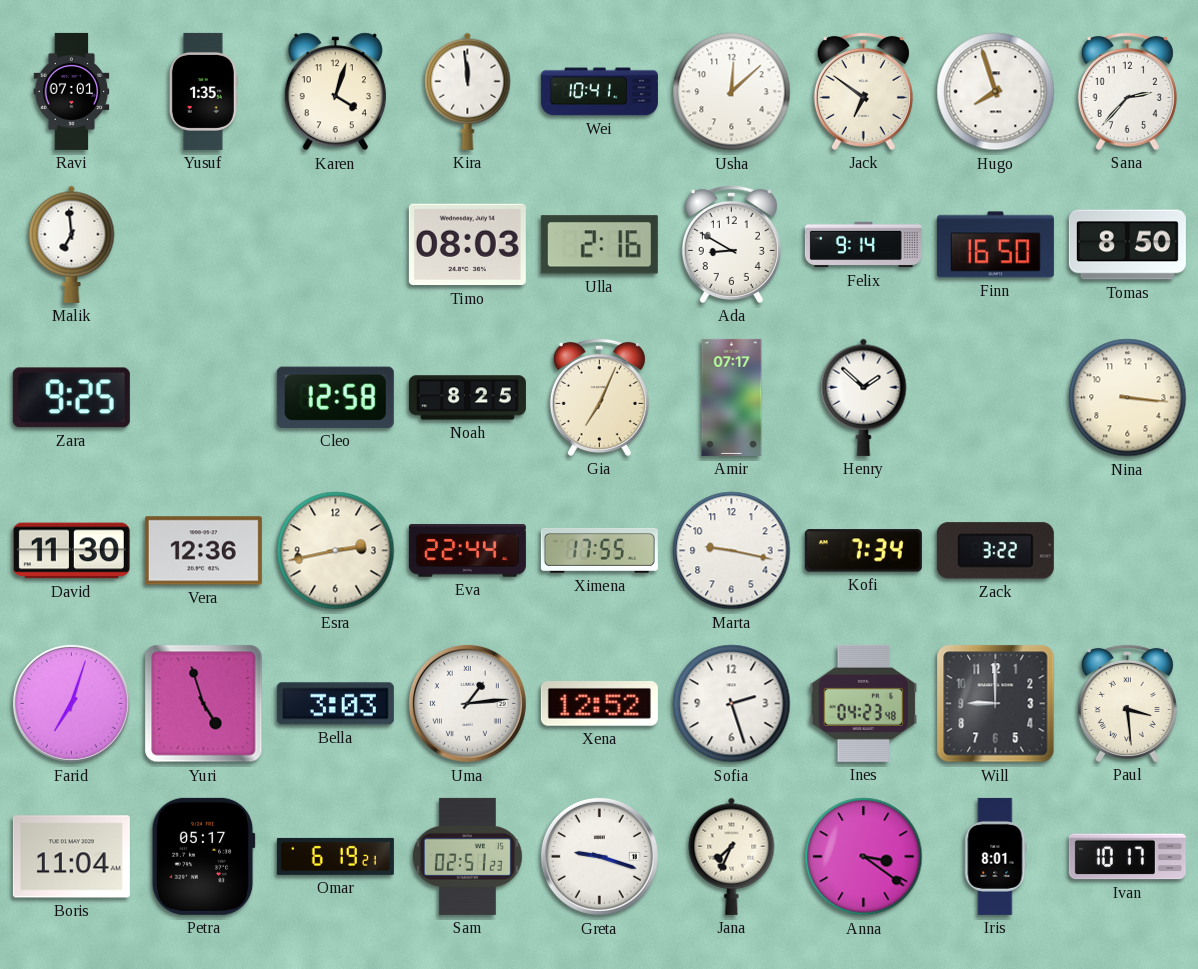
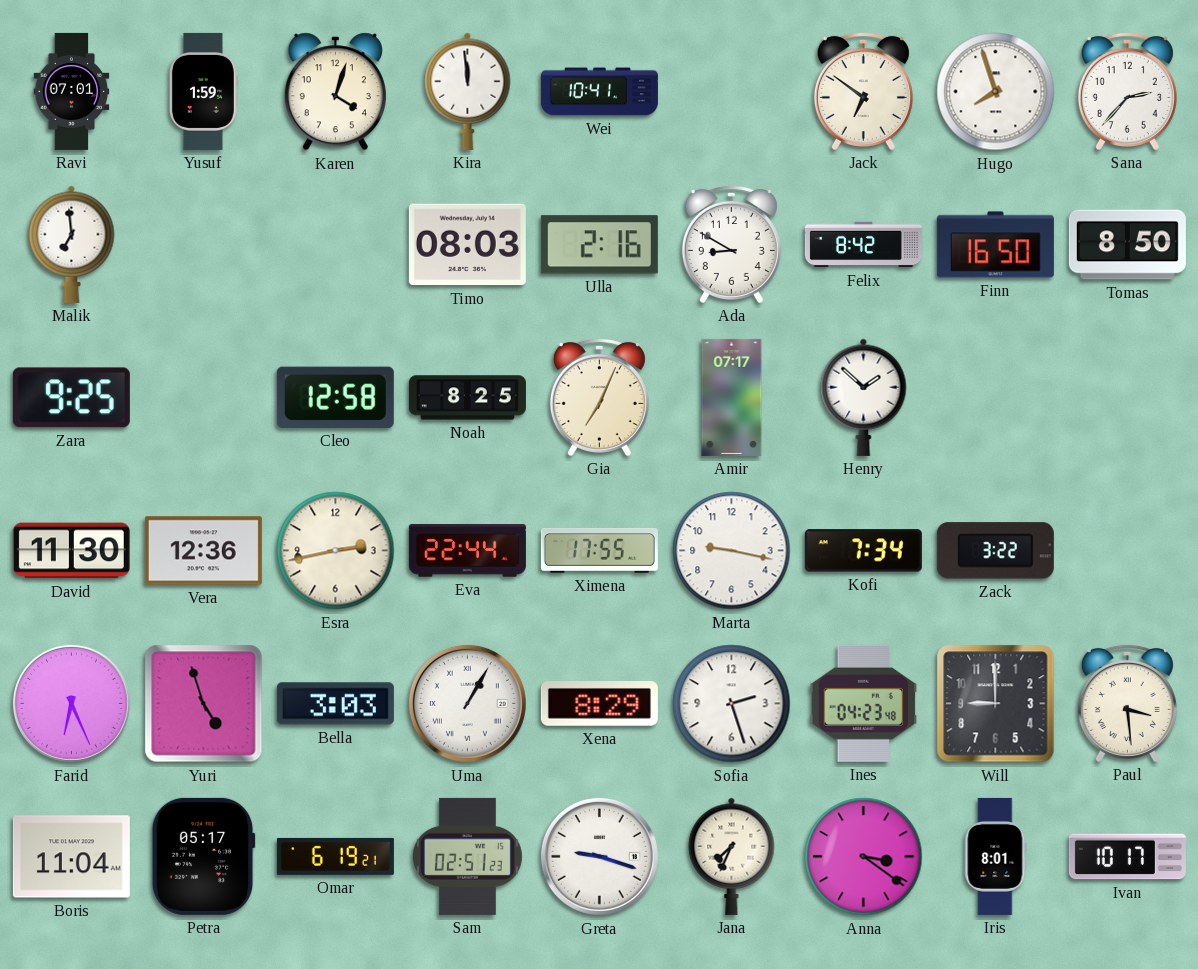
Yusuf: 1:35 -> 1:59 (203, 91)
Usha: 12:08 -> none (732, 92)
Felix: 9:14 -> 8:42 (863, 245)
Nina: 3:16 -> none (1128, 398)
Farid: 7:03 -> 6:26 (71, 703)
Uma: 1:14 -> 1:05 (467, 703)
Xena: 12:52 -> 8:29 (599, 704)
